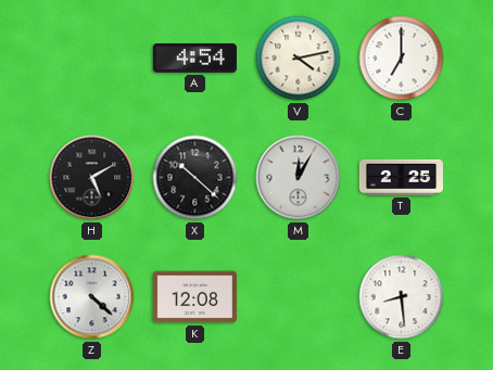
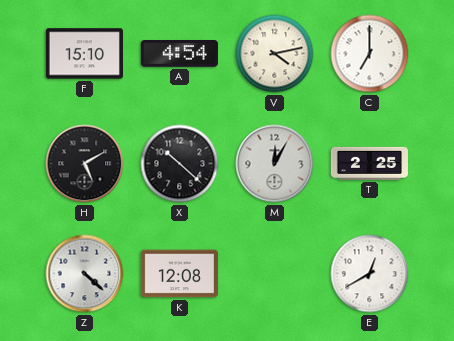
F: none -> 15:10 (84, 54)
E: 8:29 -> 12:40 (370, 274)
